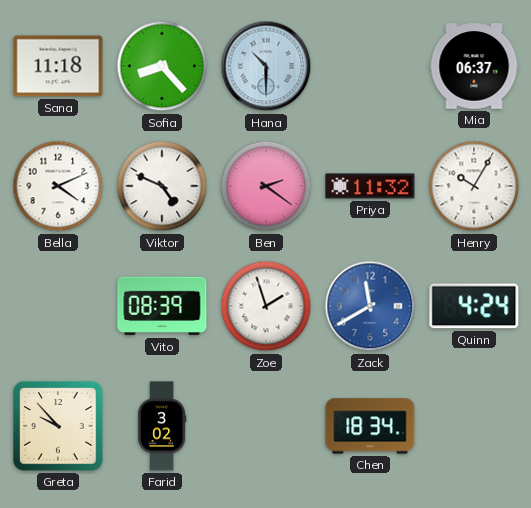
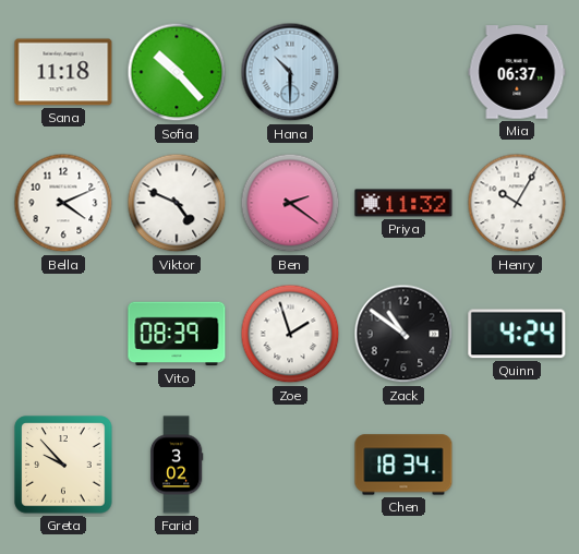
Sofia: 8:23 -> 10:23 (177, 72)
Zack: 11:40 -> 10:51 (403, 334)
Zack dial: blue -> black (403, 334)
